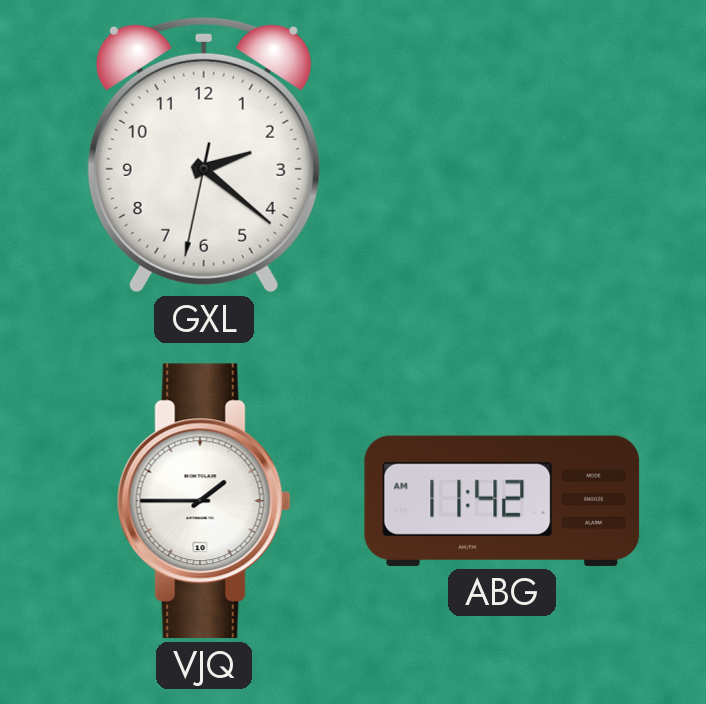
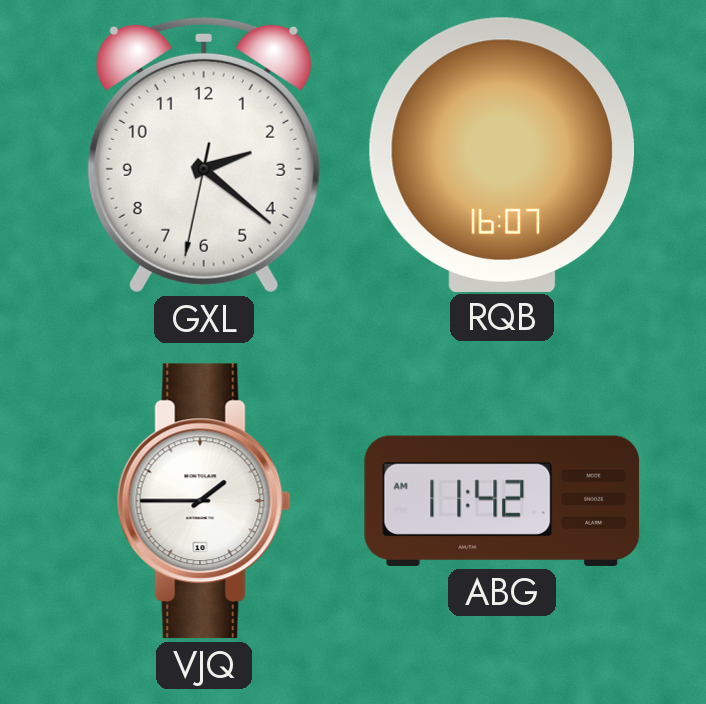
RQB: none -> 16:07 (501, 154)
